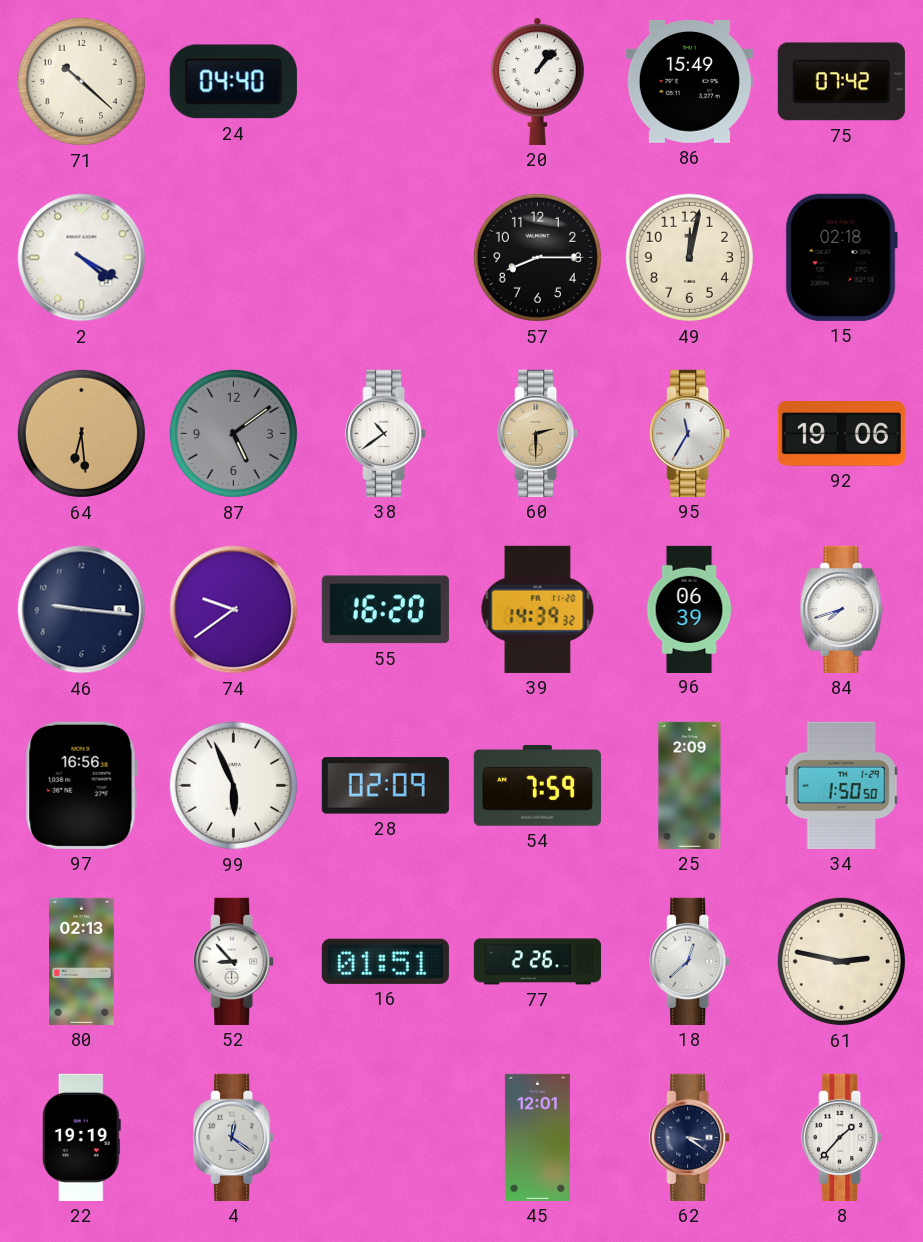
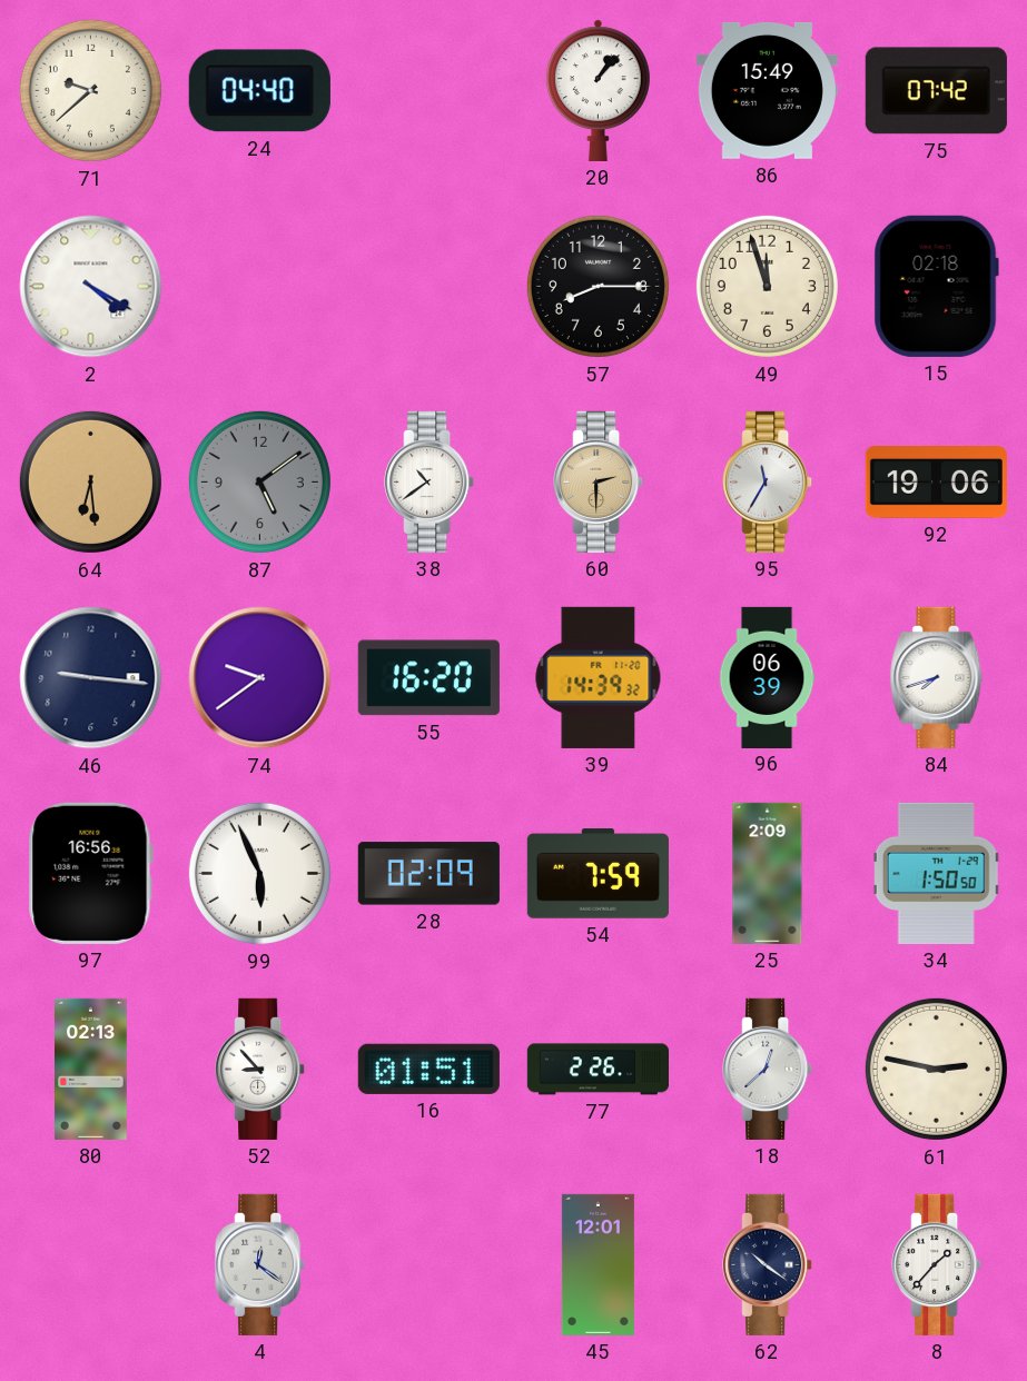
71: 10:22 -> 9:38 (90, 90)
49: 12:02 -> 11:57 (767, 286)
22: 19:19 -> none (81, 1137)
62: 3:21 -> 10:21 (768, 1264)
